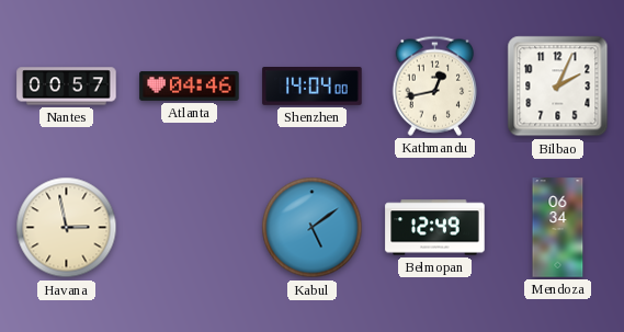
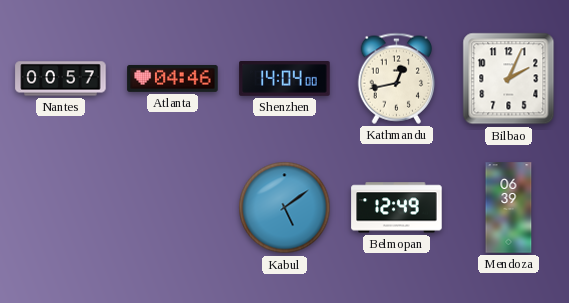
Havana: 2:58 -> none (67, 228)
Mendoza: 06:34 -> 06:39 (509, 208)
